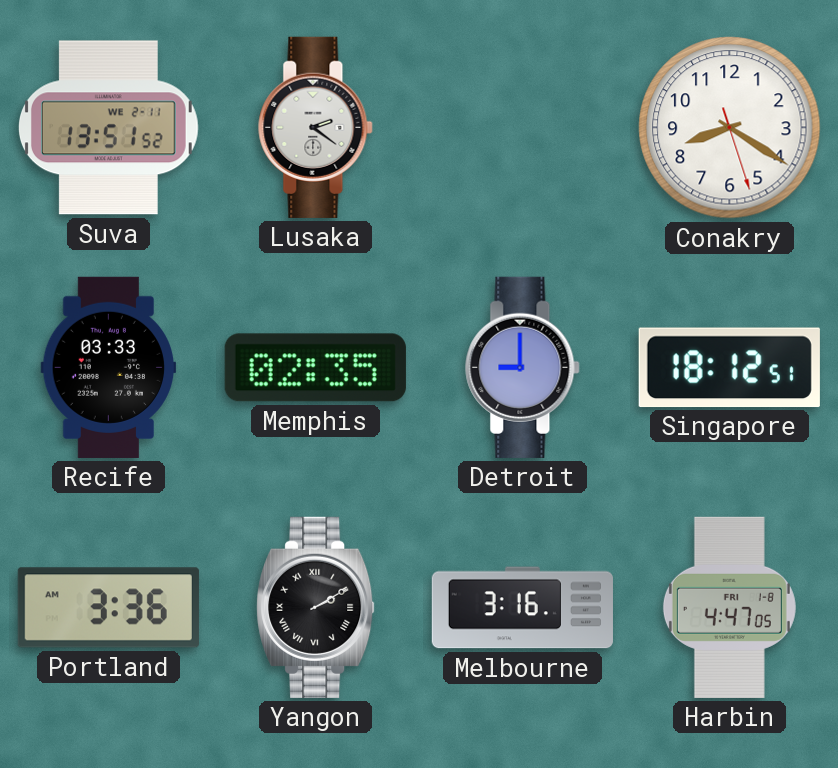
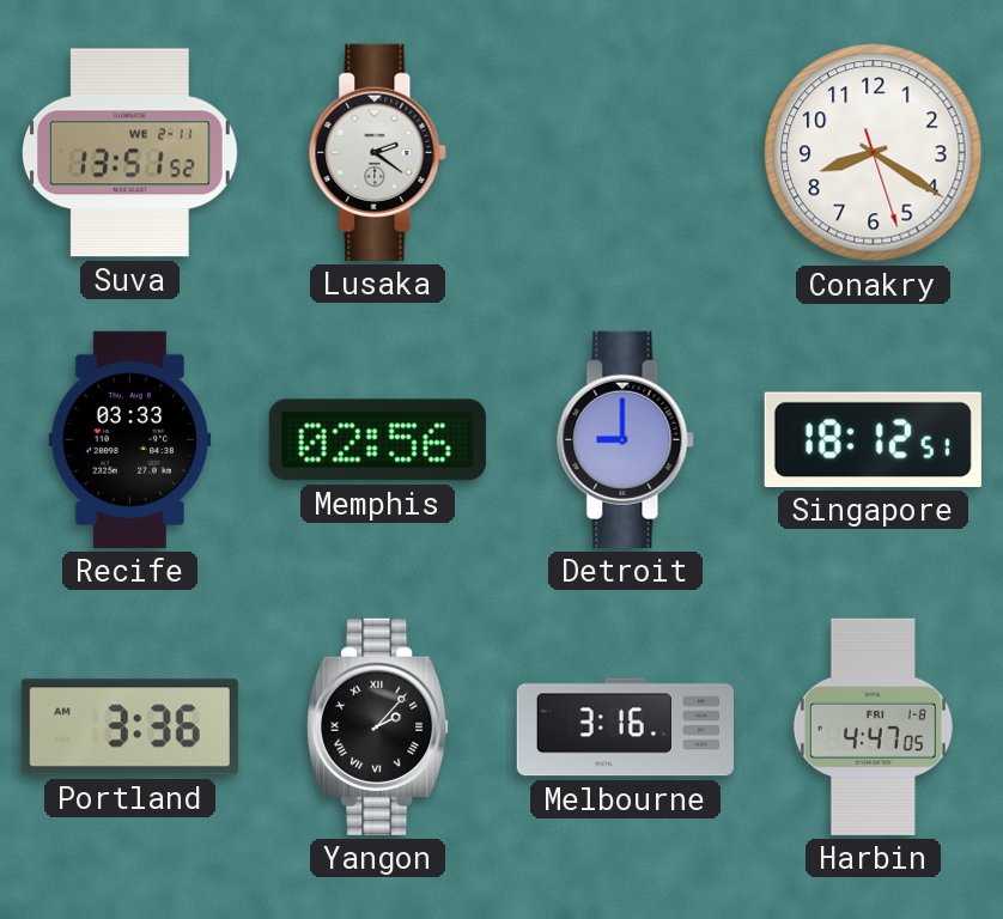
Memphis: 02:35 -> 02:56 (377, 440)
Yangon: 2:10 -> 2:07 (378, 726)
